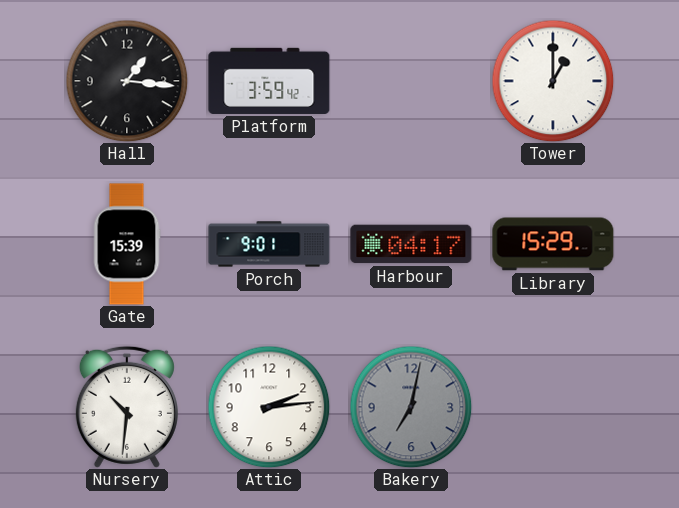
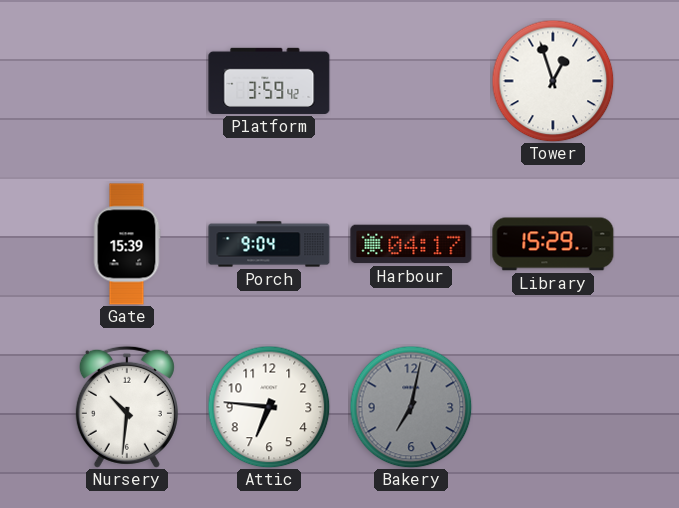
Hall: 1:16 -> none (127, 81)
Tower: 1:00 -> 12:57 (553, 81)
Porch: 9:01 -> 9:04 (269, 244)
Attic: 2:14 -> 6:46 (269, 407)
